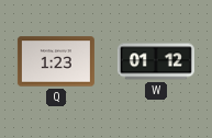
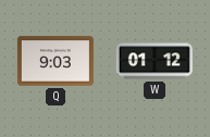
Q: 1:23 -> 9:03 (55, 61)
